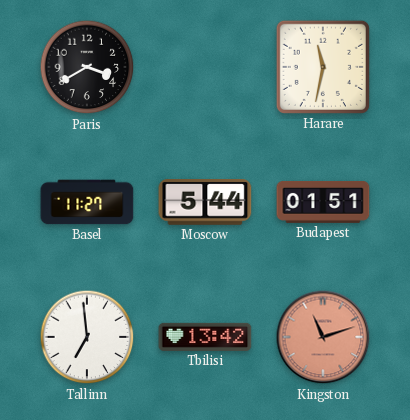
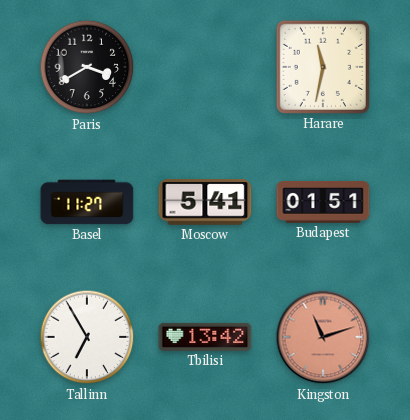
Moscow: 5:44 -> 5:41 (205, 203)
Tallinn: 6:59 -> 6:55 (87, 337)
